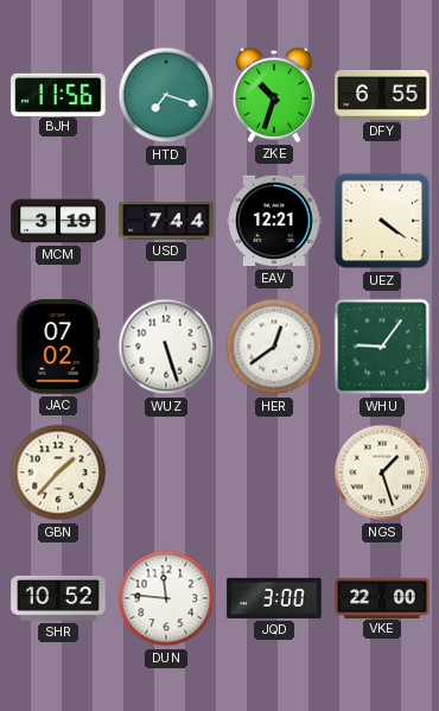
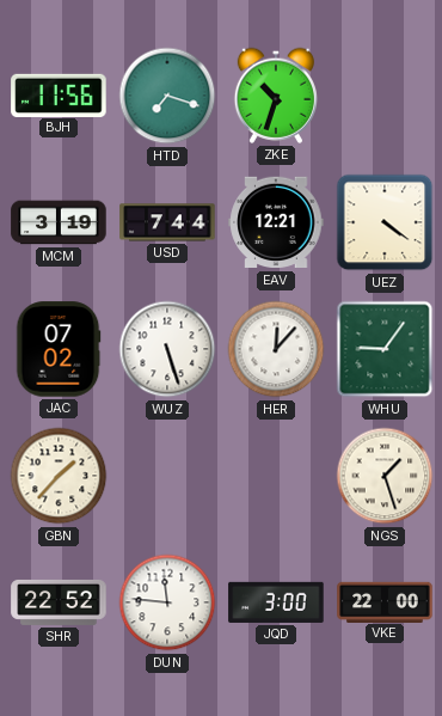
DFY: 6:55 -> none (382, 96)
HER: 12:39 -> 12:07 (276, 349)
SHR: 10:52 -> 22:52 (59, 602)
